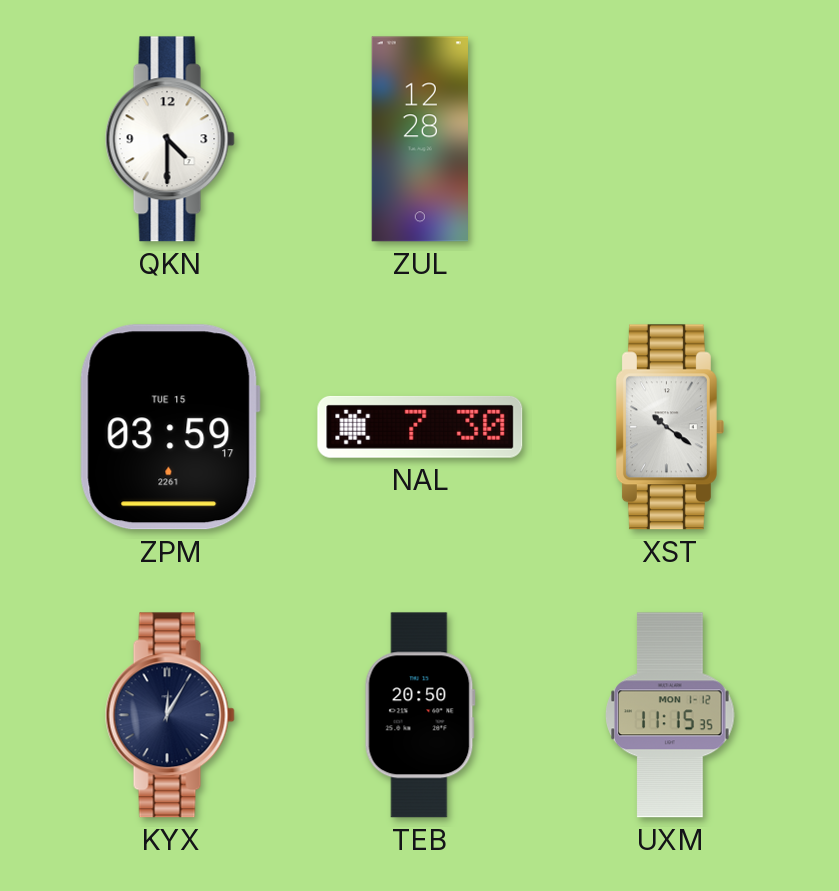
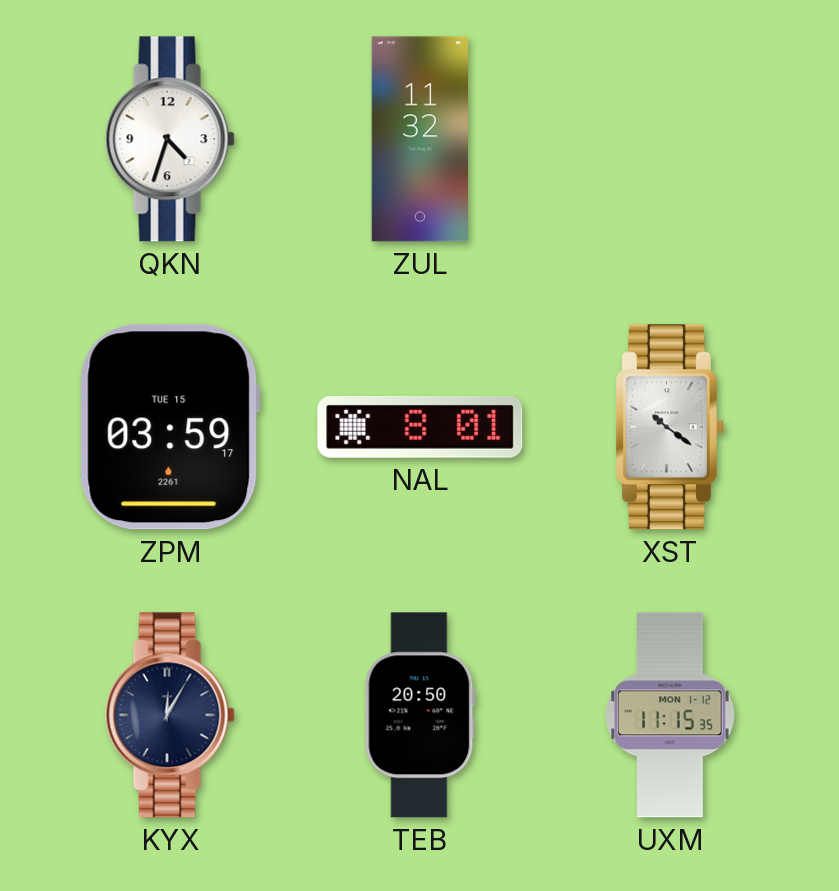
QKN: 4:30 -> 4:33 (170, 139)
ZUL: 12:28 -> 11:32 (419, 139)
NAL: 7:30 -> 8:01 (420, 427)
